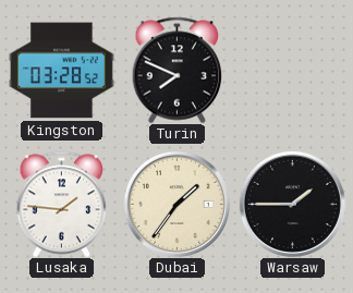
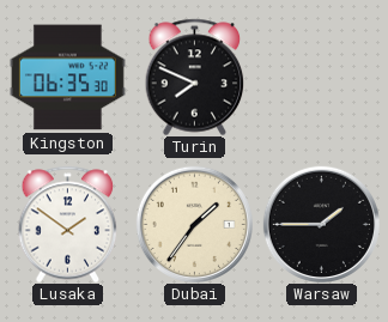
Kingston: 03:28 -> 06:35 (67, 78)
Lusaka: 1:46 -> 1:51 (68, 224)
